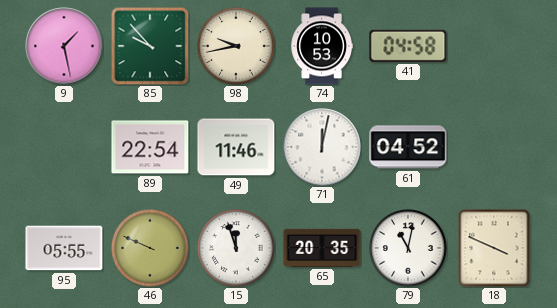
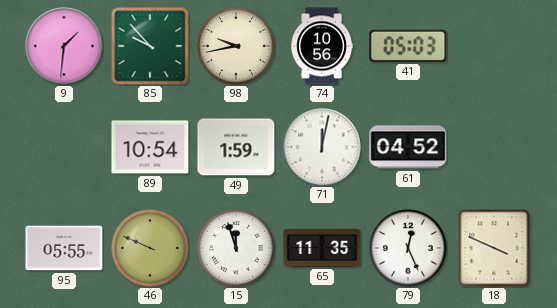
9: 1:28 -> 1:31 (64, 46)
74: 10:53 -> 10:56 (322, 46)
41: 04:58 -> 05:03 (408, 46)
89: 22:54 -> 10:54 (150, 147)
49: 11:46 -> 1:59 (236, 147)
65: 20:35 -> 11:35 (322, 248)
79: 11:02 -> 12:26 (408, 248)
